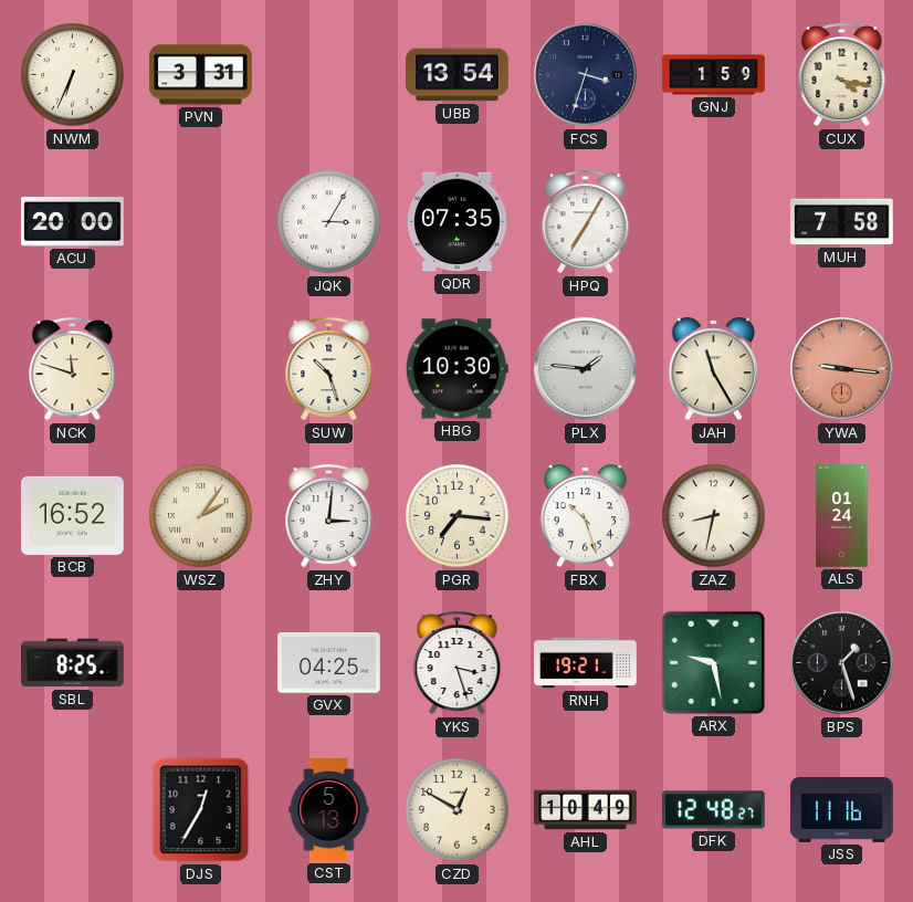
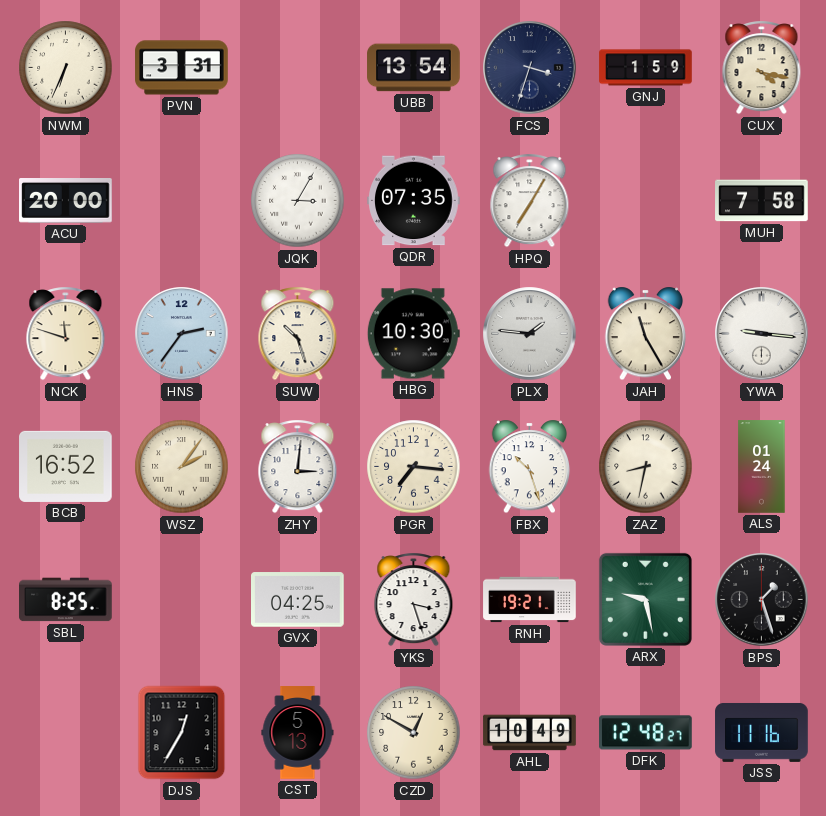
HNS: none -> 2:36 (182, 334)
YWA dial: salmon -> white (762, 334)
